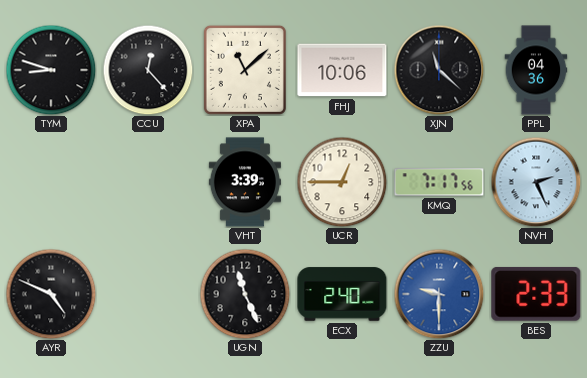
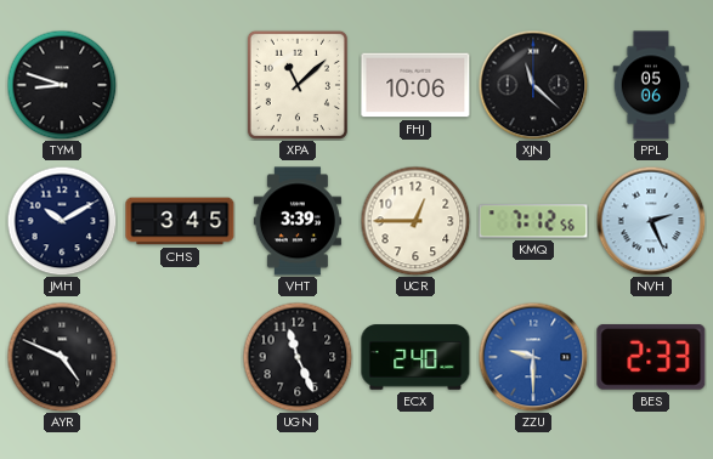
CCU: 12:23 -> none (148, 70)
PPL: 04:36 -> 05:06 (651, 85)
JMH: none -> 10:10 (62, 221)
CHS: none -> 3:45 (180, 221)
KMQ: 7:17 -> 7:12 (533, 221)
